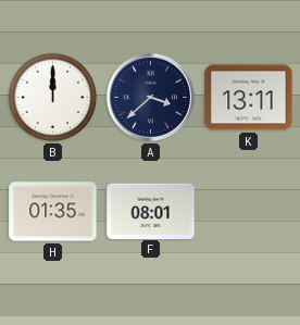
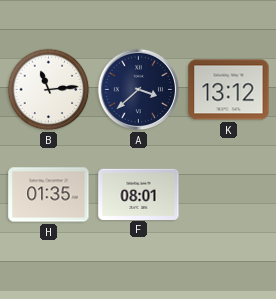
B: 12:00 -> 11:14 (49, 90)
K: 13:11 -> 13:12 (229, 90)
